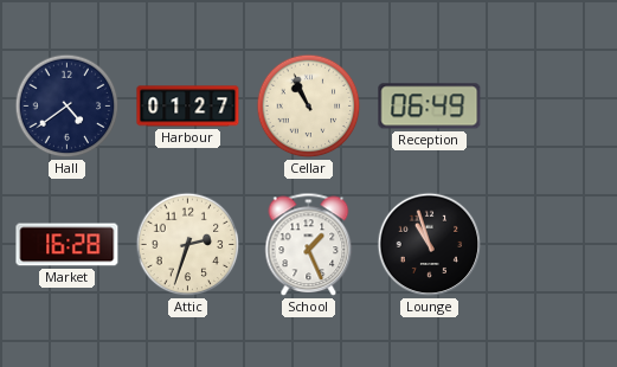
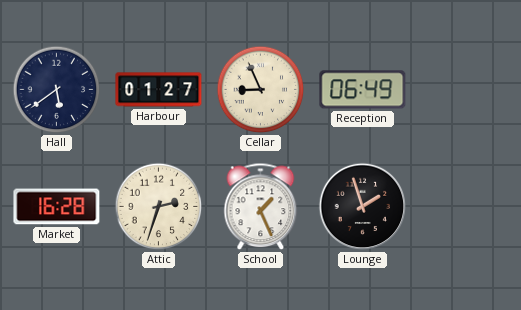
Hall: 4:39 -> 5:39 (57, 90)
Cellar: 10:56 -> 8:56 (261, 90)
Lounge: 10:57 -> 1:57 (363, 207)
